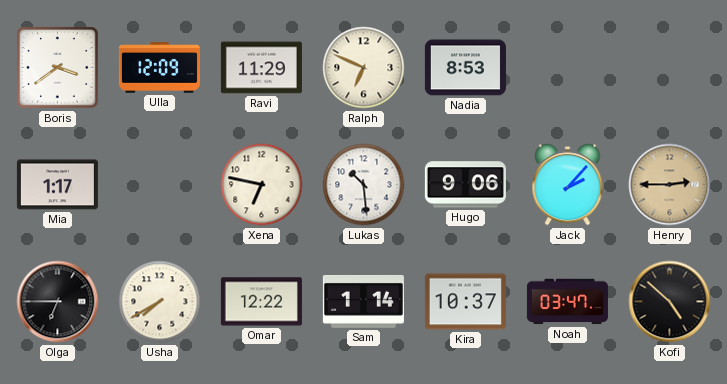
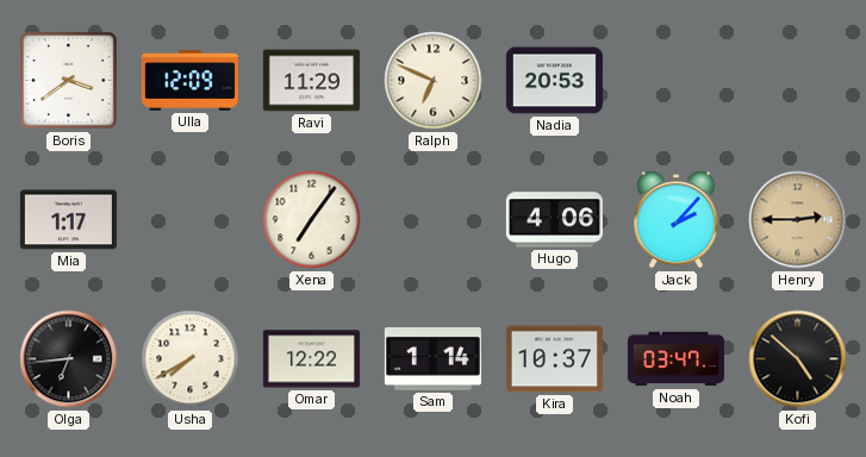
Nadia: 8:53 -> 20:53 (554, 81)
Xena: 6:47 -> 7:06 (312, 220)
Lukas: 10:29 -> none (364, 185)
Hugo: 9:06 -> 4:06 (554, 220)
Olga: 6:45 -> 6:44 (69, 359)
